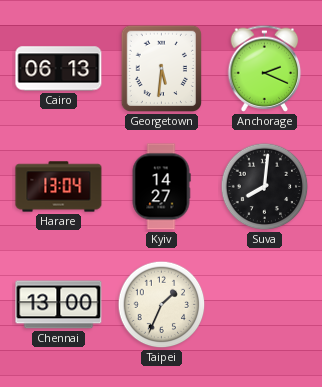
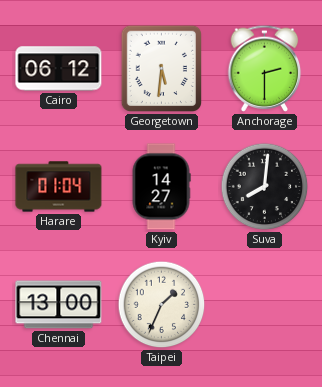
Cairo: 06:13 -> 06:12 (59, 69)
Anchorage: 2:19 -> 2:30 (265, 68)
Harare: 13:04 -> 01:04 (59, 187)
